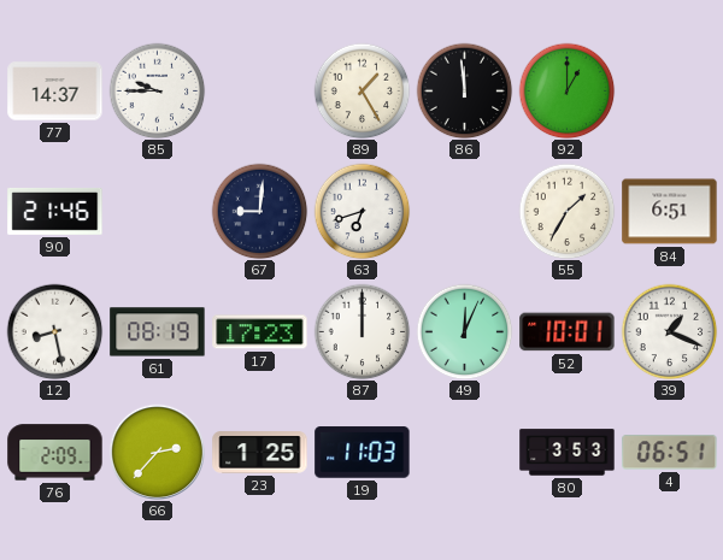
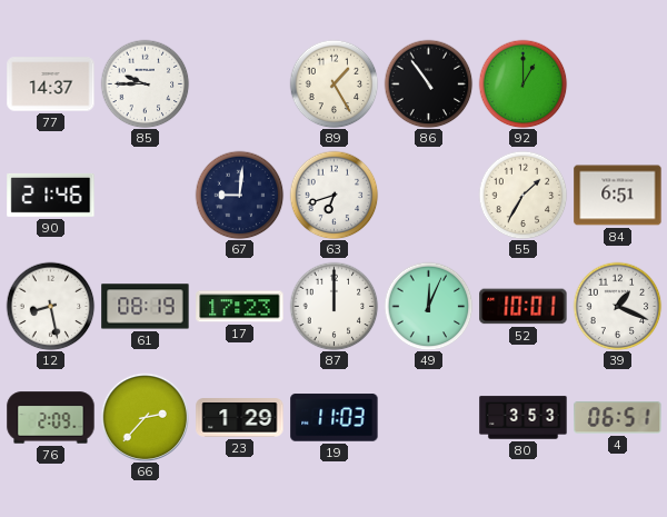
86: 11:59 -> 10:54 (428, 83)
23: 1:25 -> 1:29 (240, 418)
